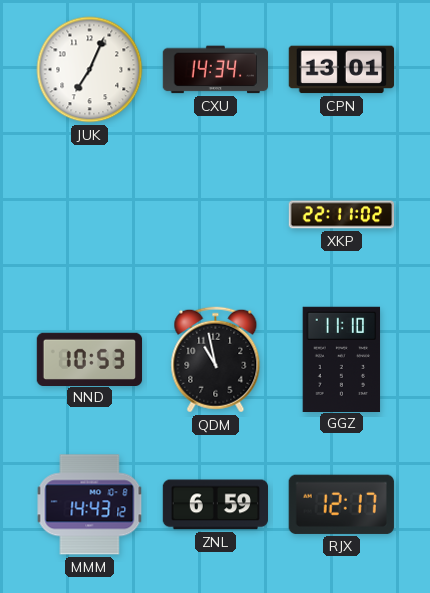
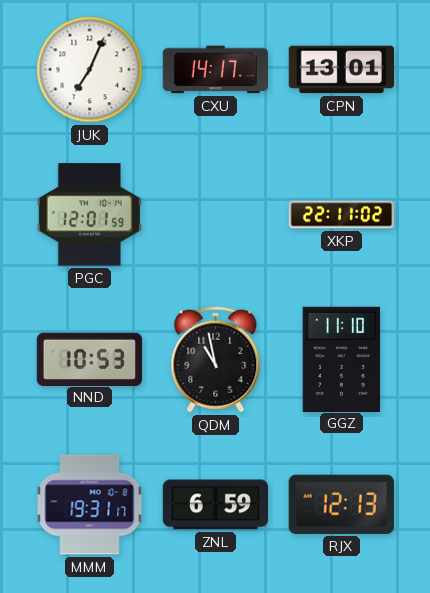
CXU: 14:34 -> 14:17 (215, 70)
PGC: none -> 12:01 (89, 215)
MMM: 14:43 -> 19:31 (90, 505)
RJX: 12:17 -> 12:13 (341, 504)
